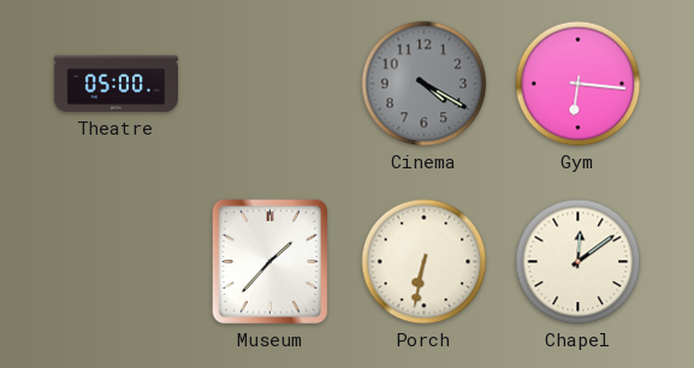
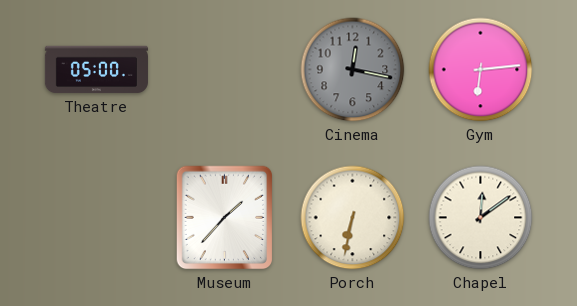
Cinema: 4:20 -> 12:17 (353, 70)
Gym: 6:16 -> 6:14 (481, 70)
